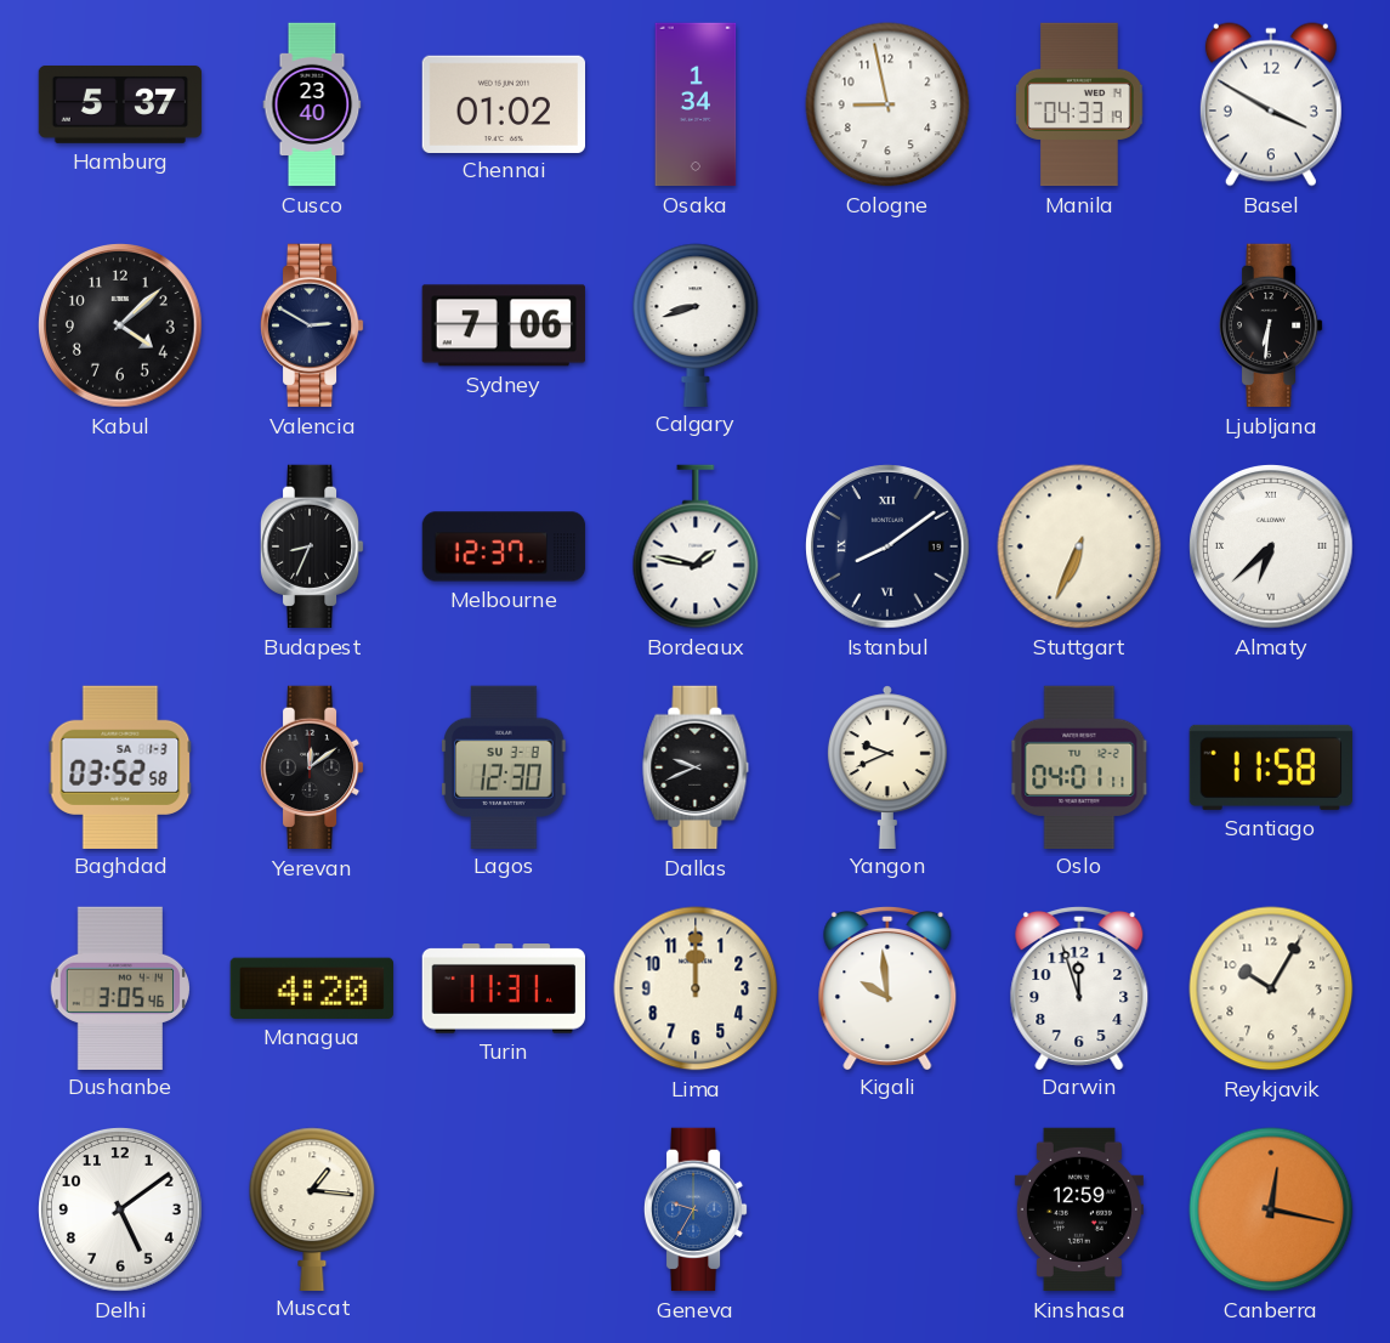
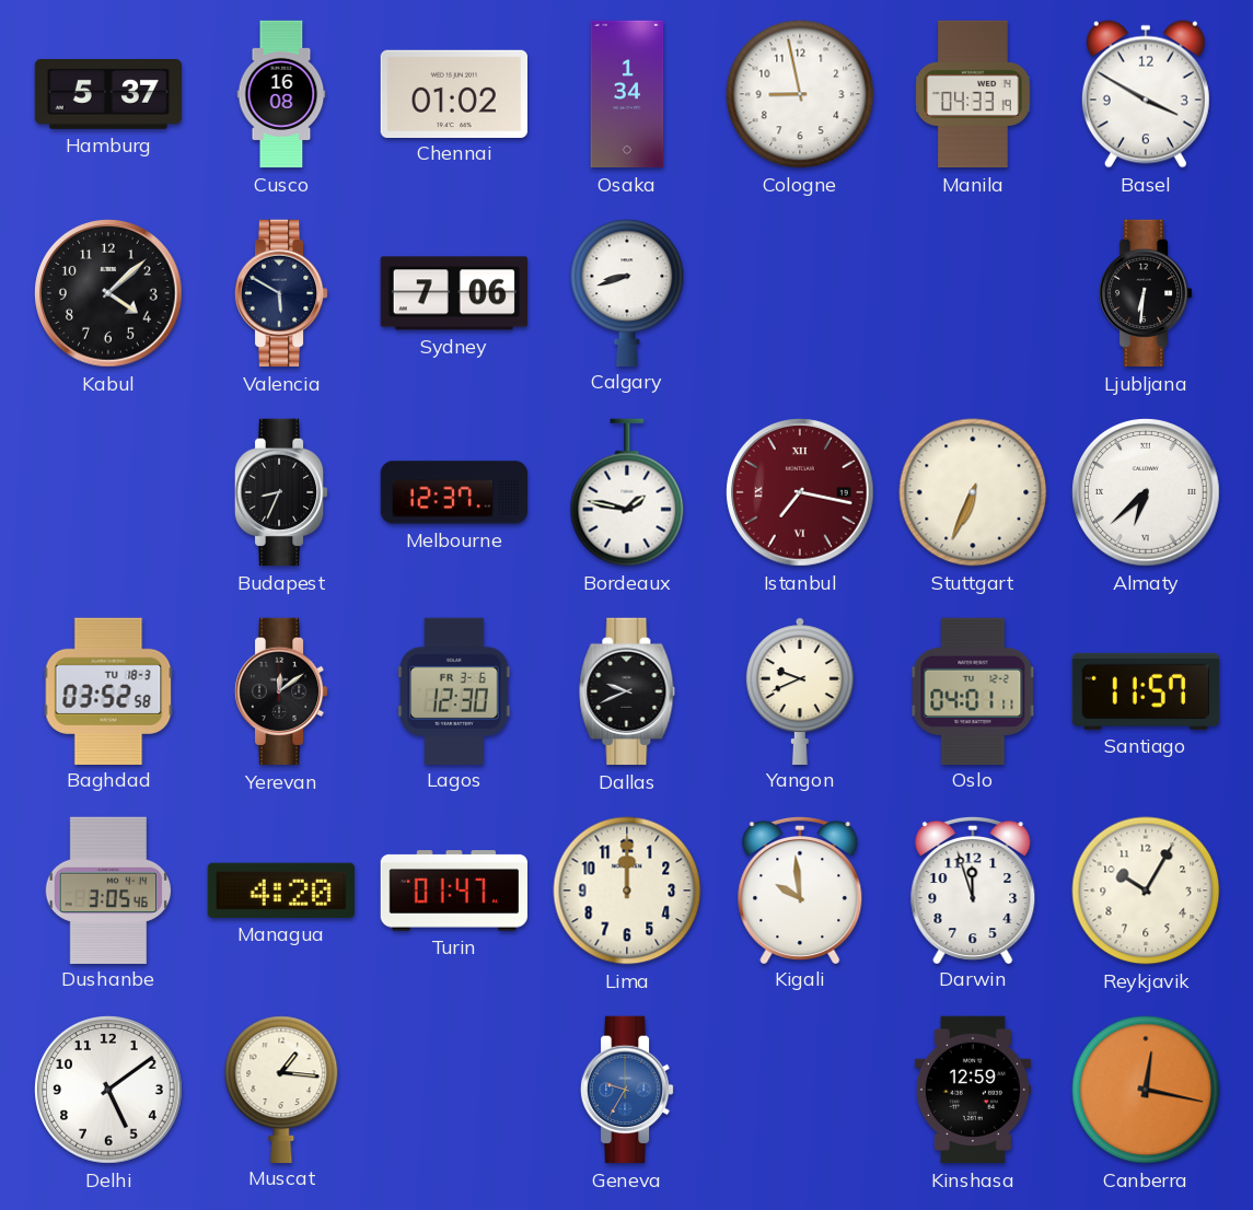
Cusco: 23:40 -> 16:08 (281, 94)
Valencia: 2:50 -> 5:50 (281, 293)
Istanbul: 8:09 -> 7:17 (801, 493)
Istanbul dial: navy -> burgundy (801, 493)
Baghdad date: SA 1-3 -> TU 18-3 (108, 690)
Lagos date: SU 3-8 -> FR 3-6 (454, 690)
Santiago: 11:58 -> 11:57 (1145, 691)
Turin: 11:31 -> 01:47 (453, 891)
